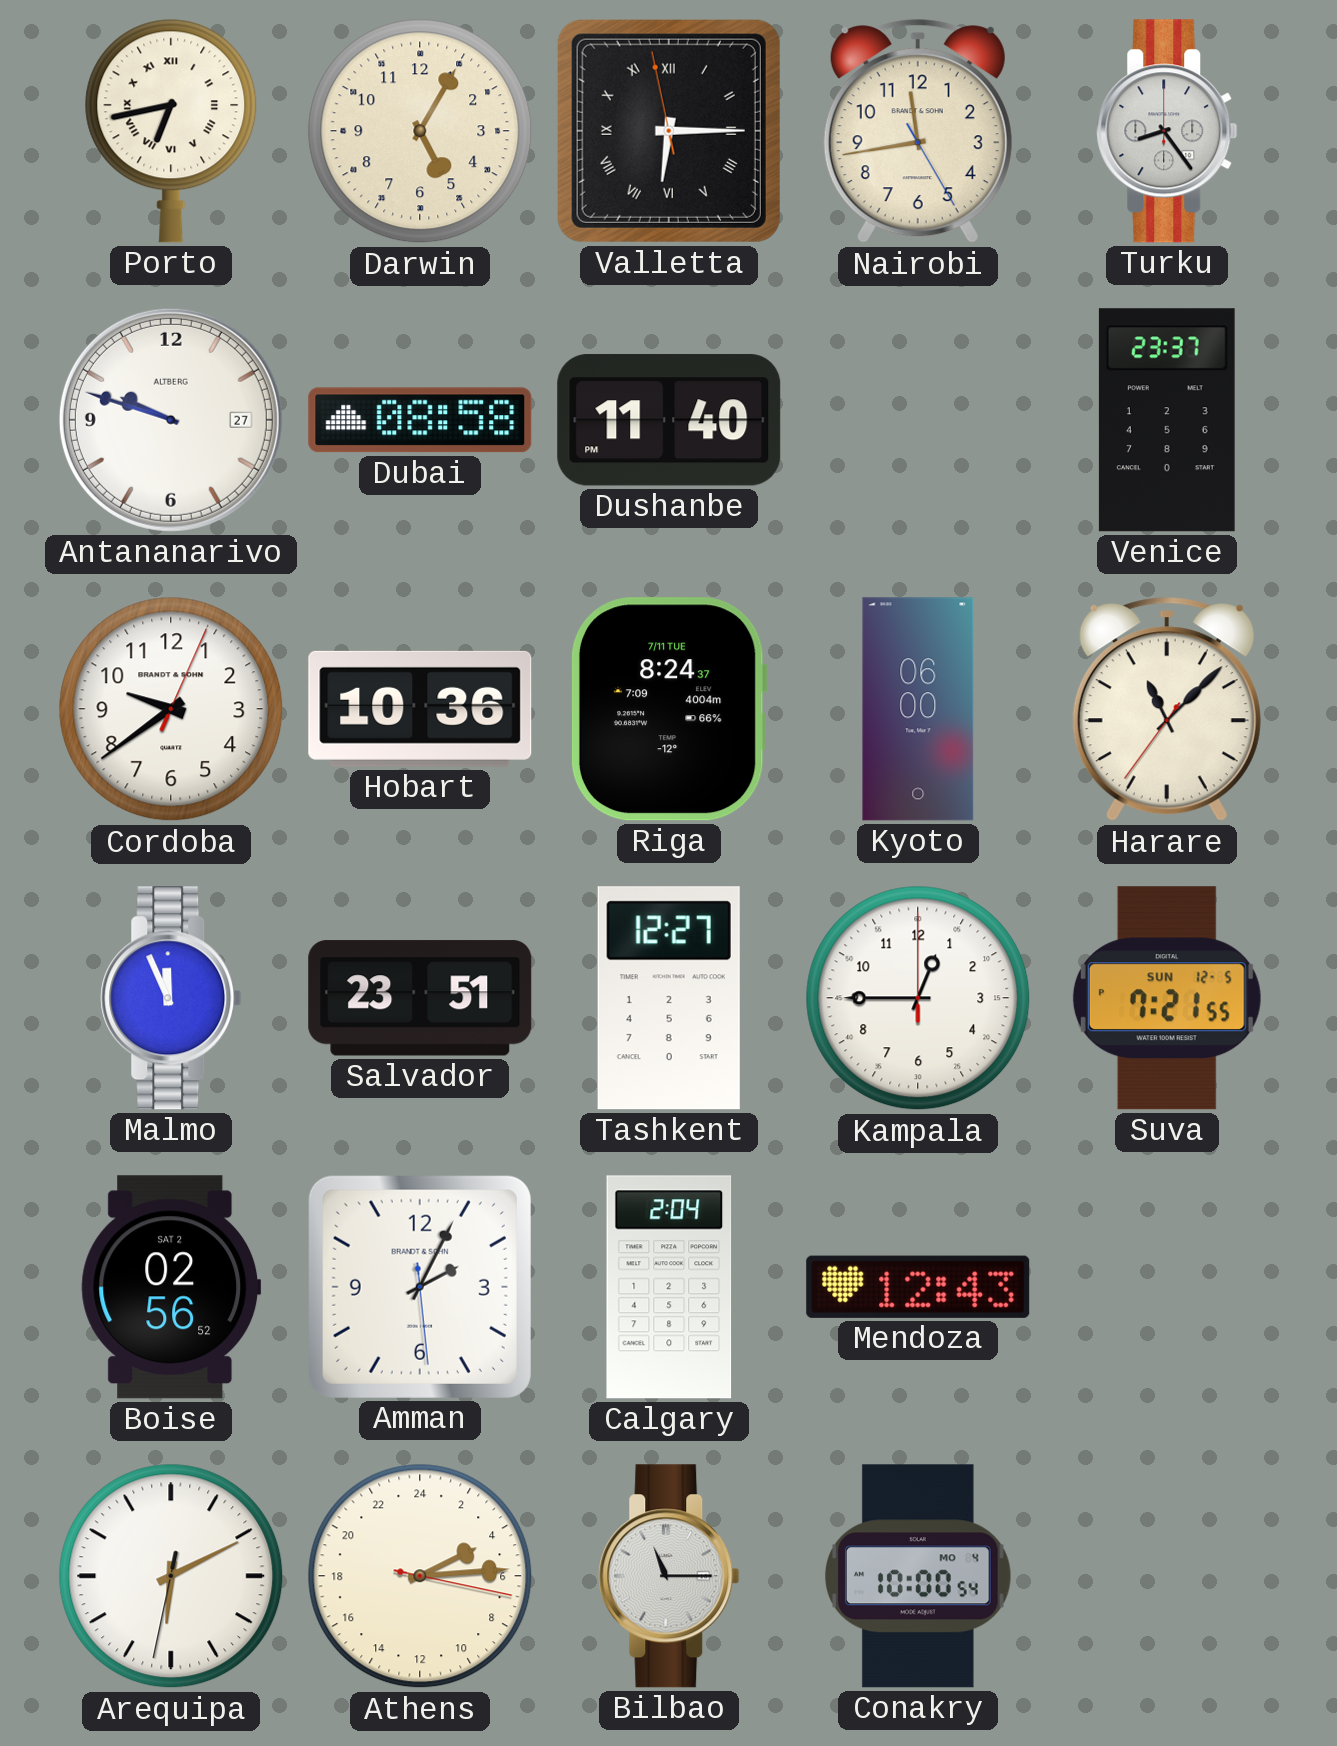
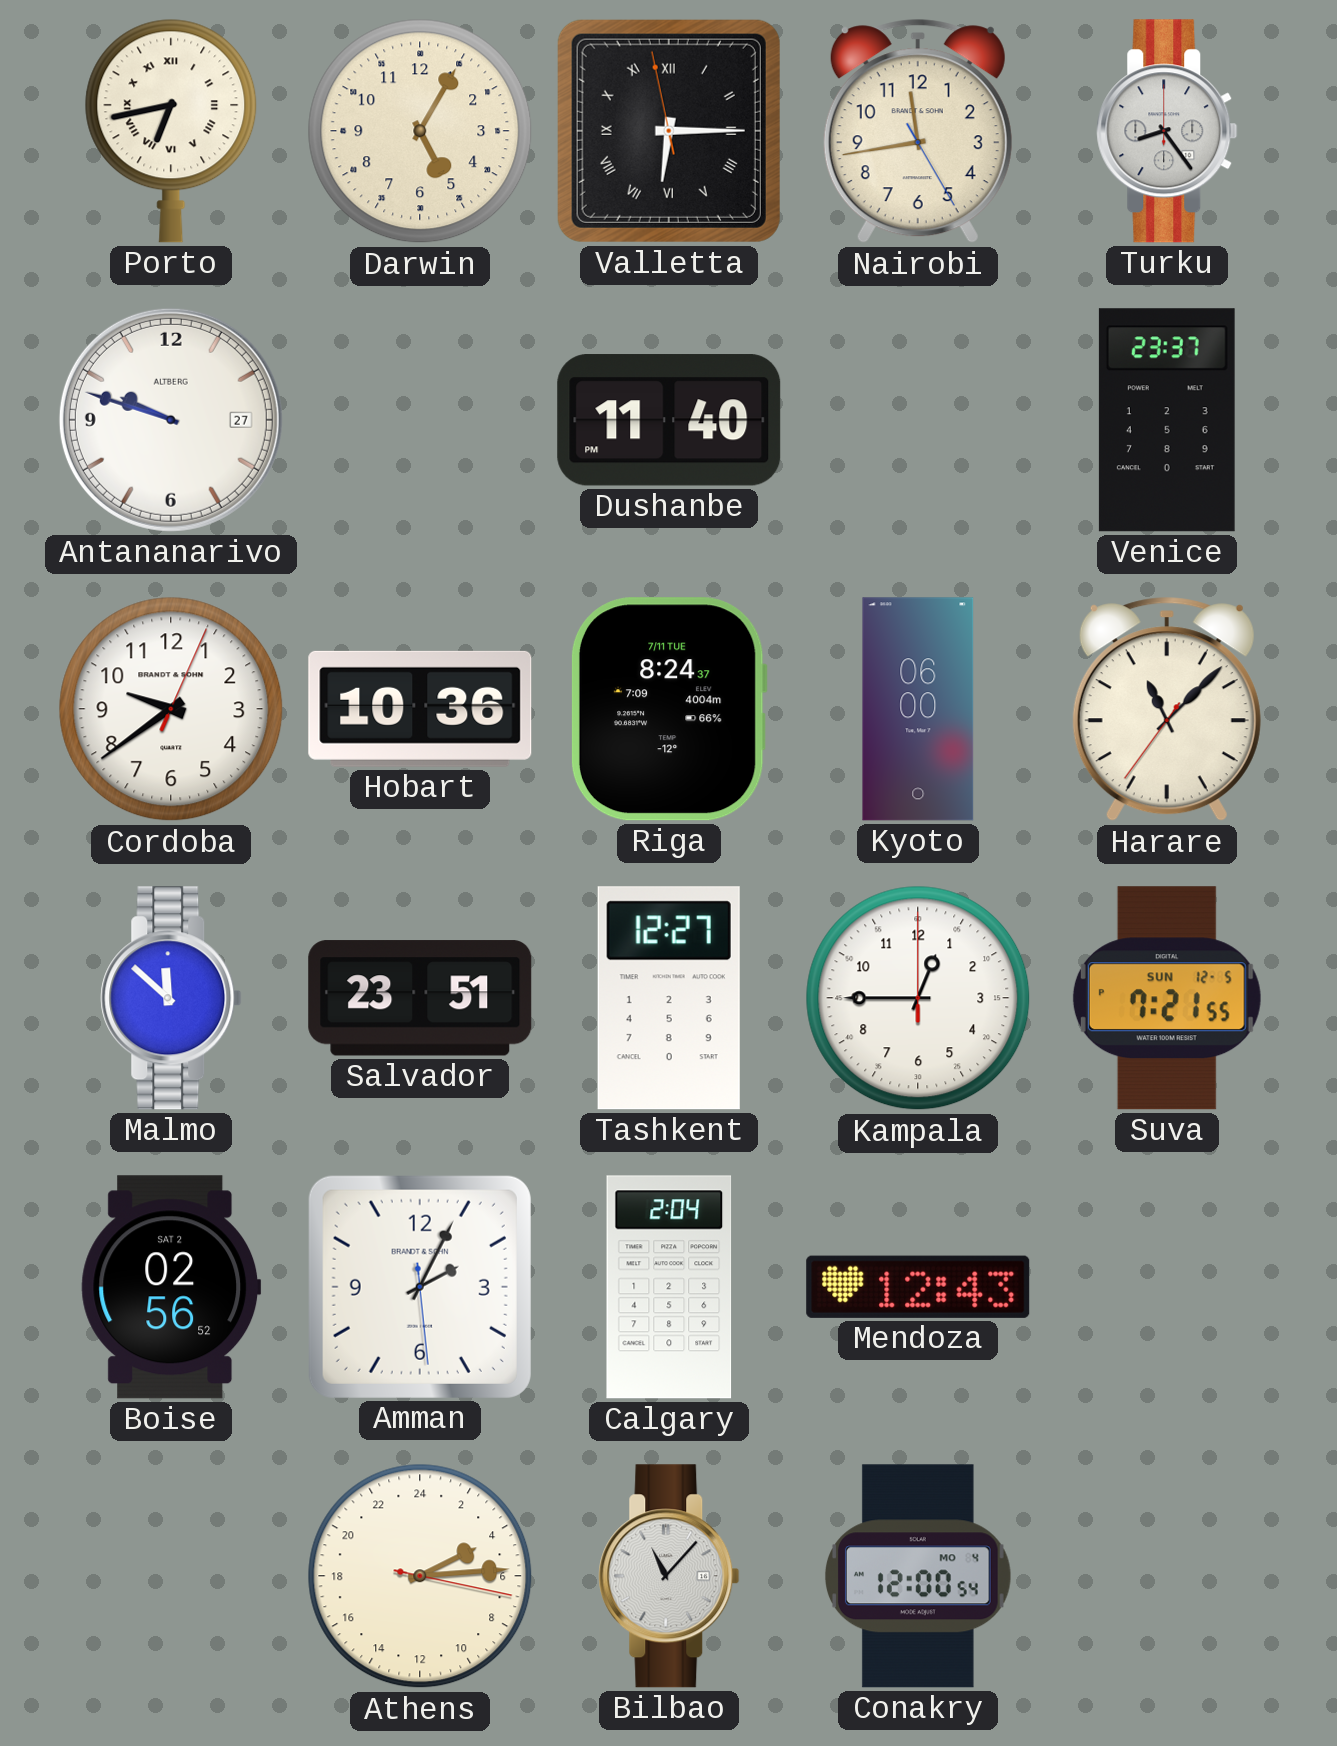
Dubai: 08:58 -> none (420, 420)
Malmo: 11:56 -> 11:52 (171, 998)
Arequipa: 6:10 -> none (171, 1576)
Bilbao: 11:15 -> 11:07 (669, 1576)
Conakry: 10:00 -> 12:00 (918, 1576)
